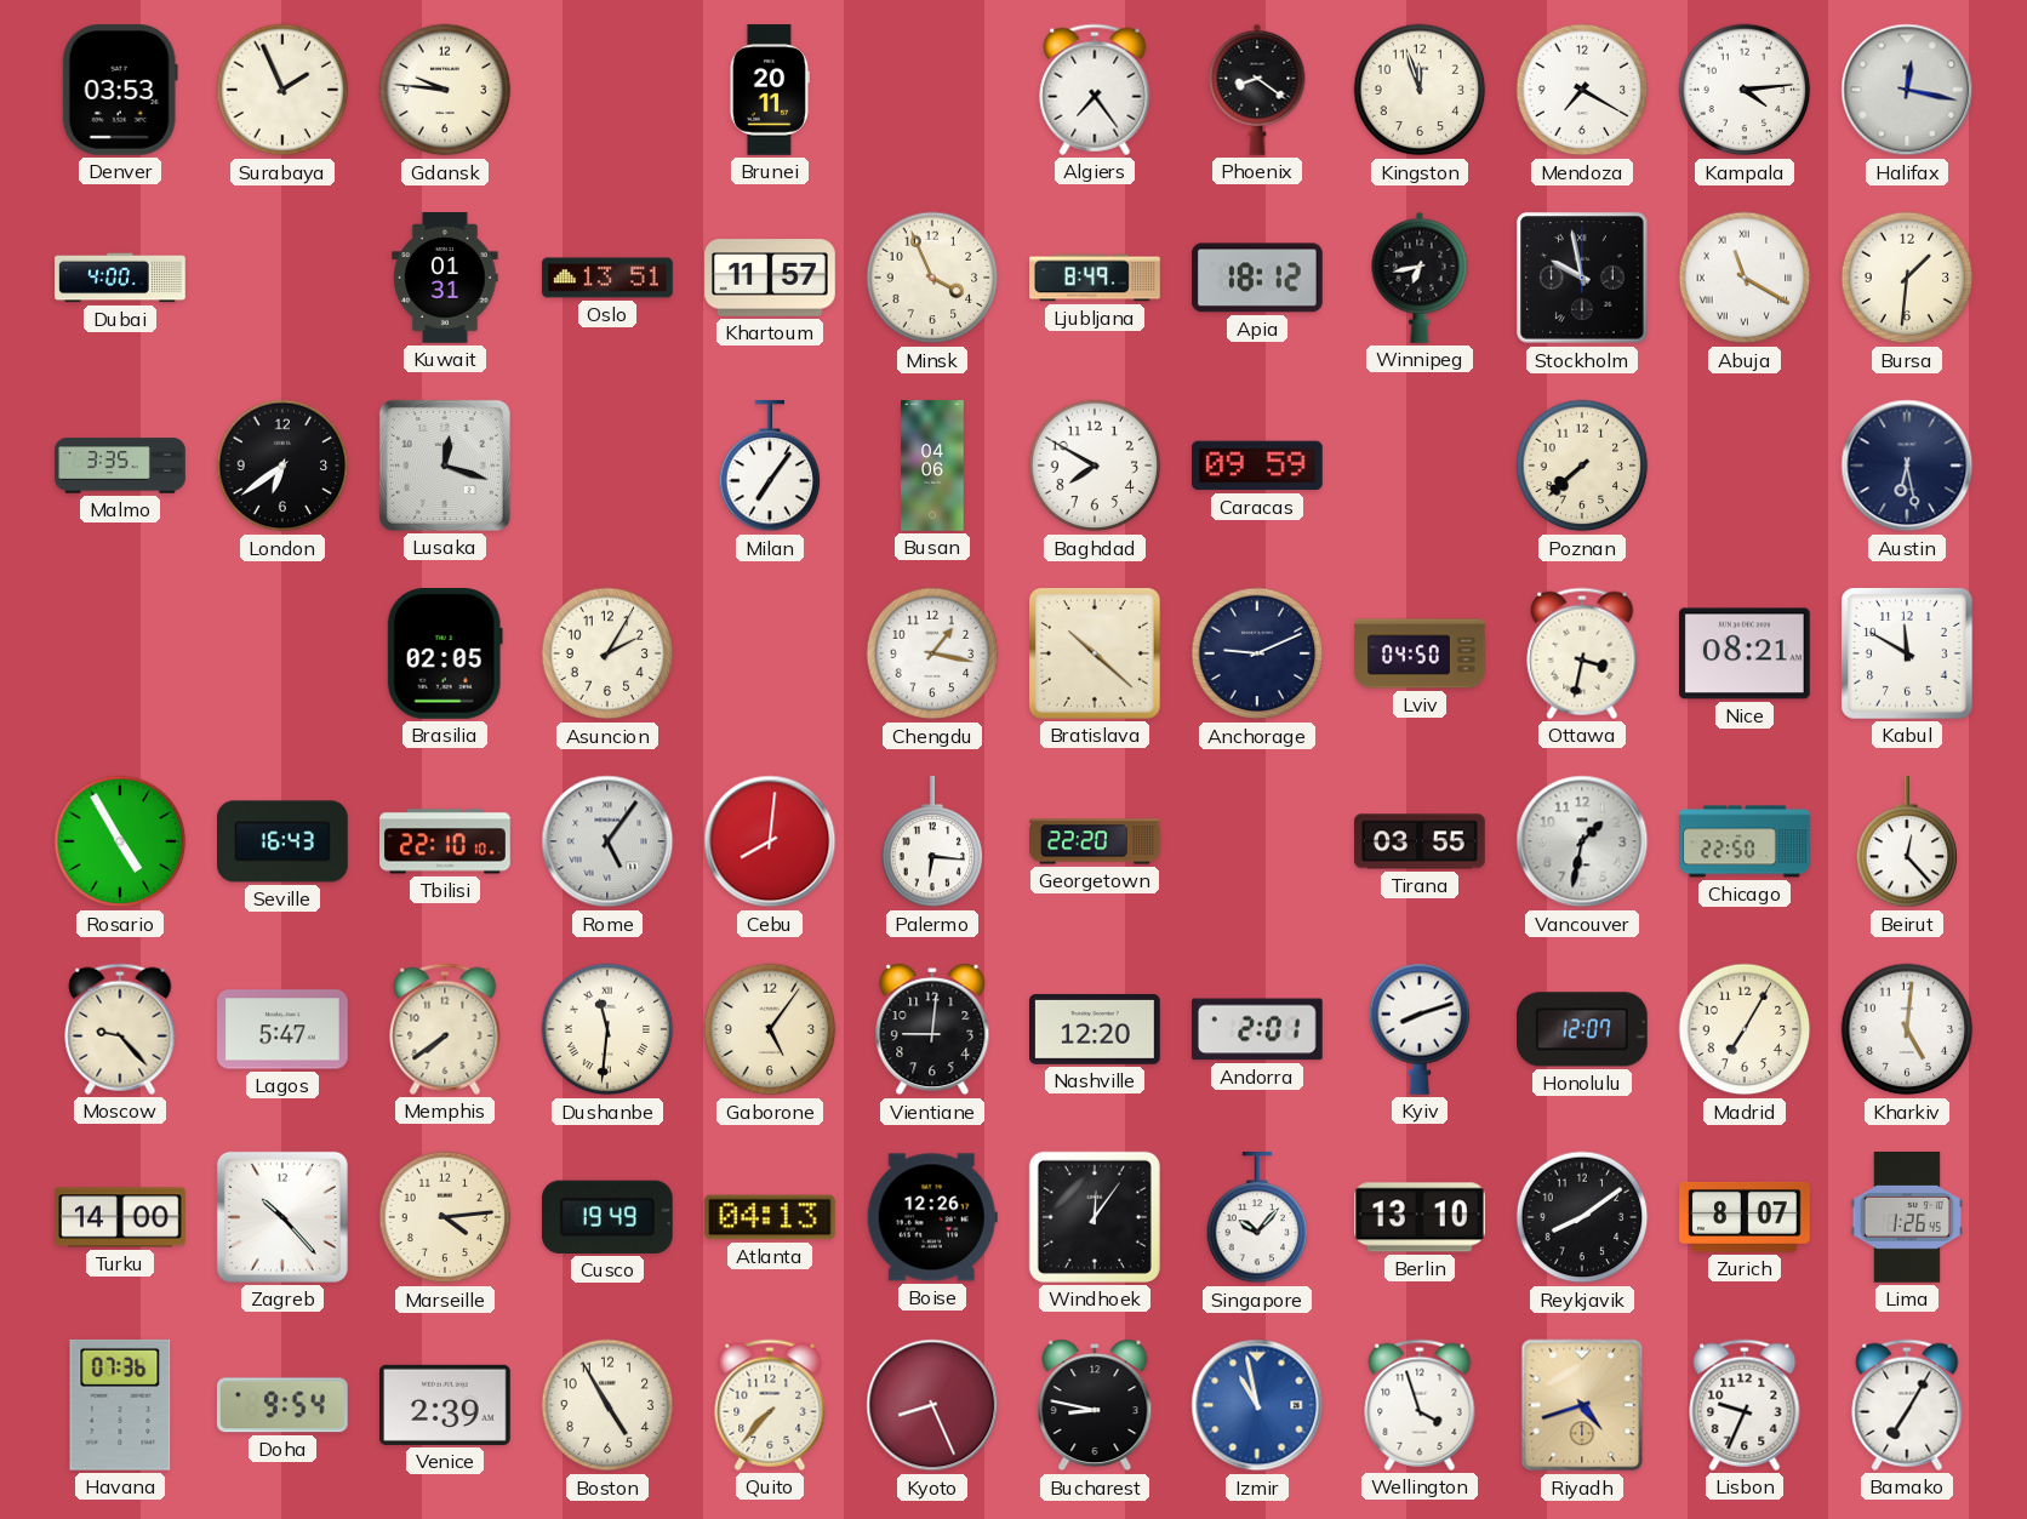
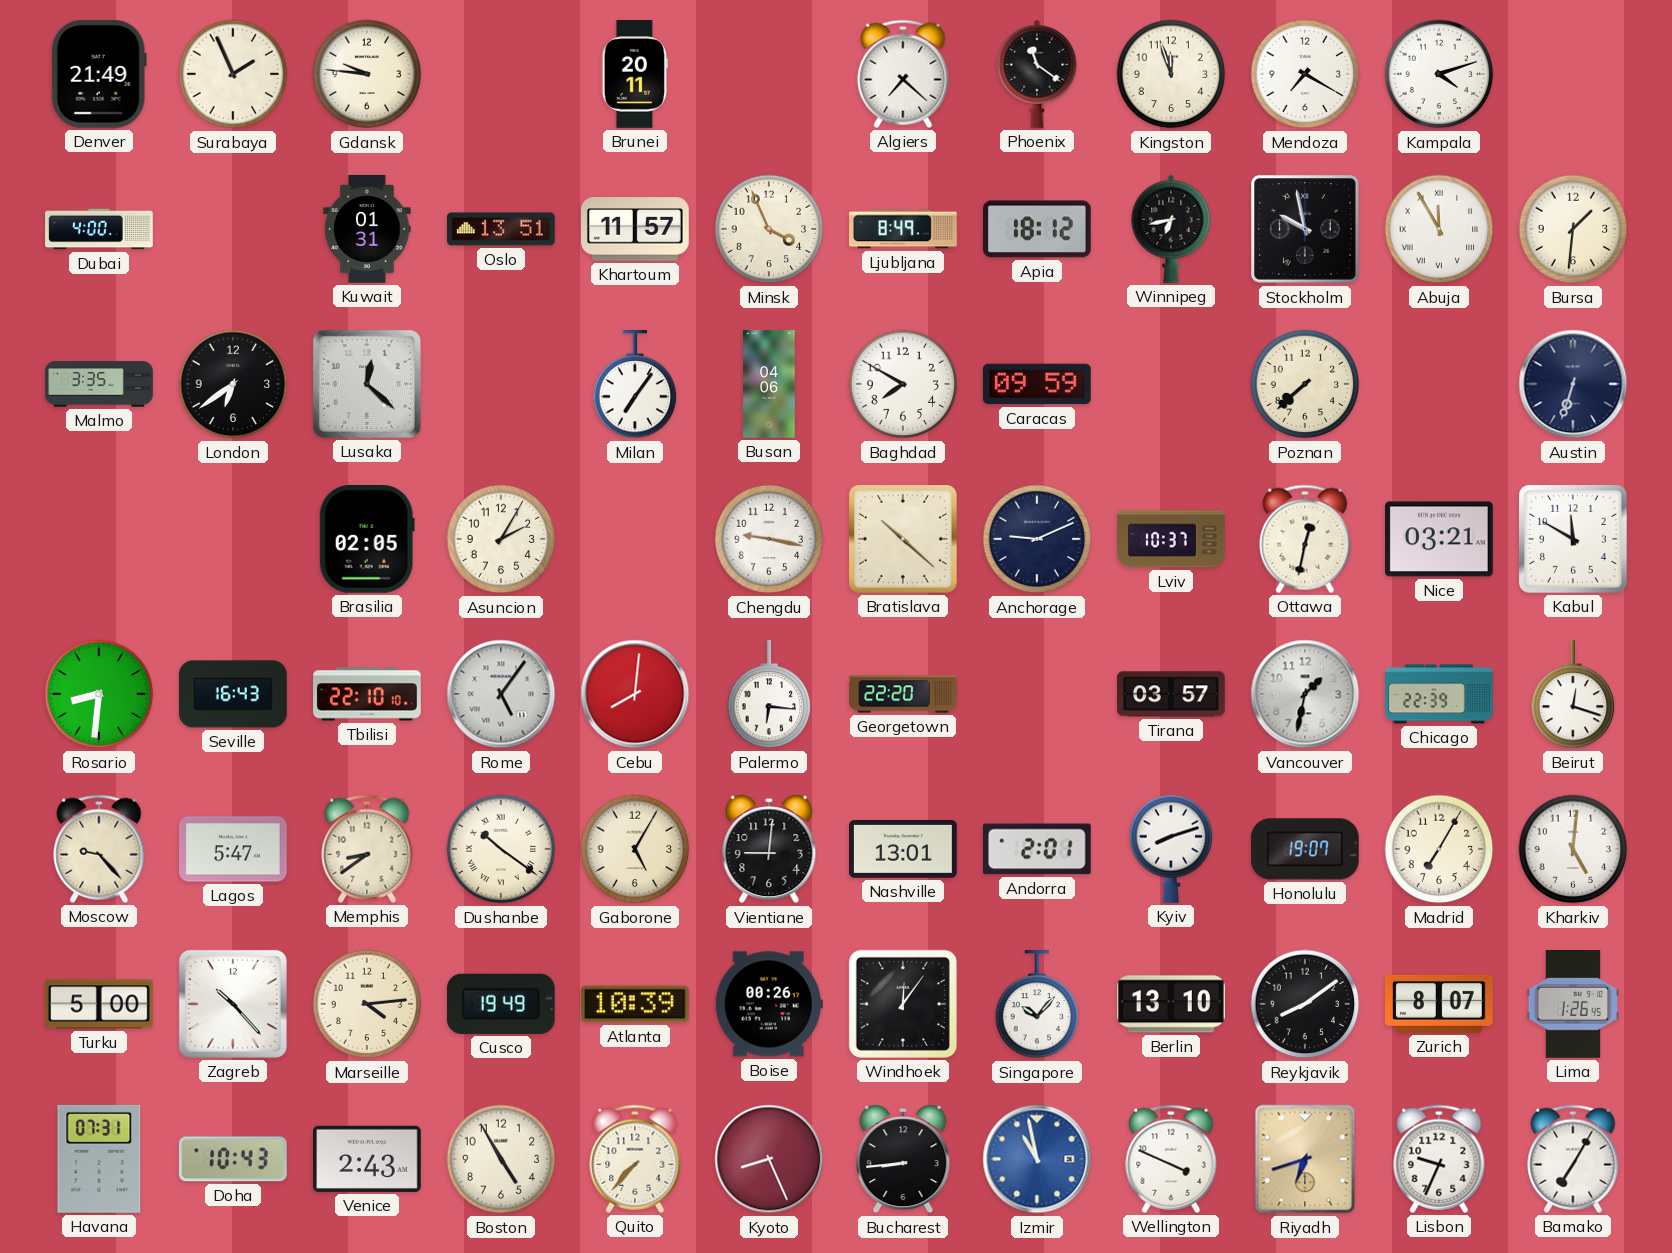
Denver: 03:53 -> 21:49 (99, 75)
Algiers: 7:24 -> 7:22 (903, 74)
Phoenix: 8:21 -> 11:21 (1037, 74)
Kampala: 4:14 -> 4:12 (1439, 74)
Halifax: 12:17 -> none (1907, 90)
Abuja: 11:20 -> 11:55 (1439, 229)
Lusaka: 12:18 -> 12:22 (367, 384)
Austin: 6:28 -> 6:33 (1573, 384)
Chengdu: 1:17 -> 9:17 (769, 539)
Lviv: 04:50 -> 10:37 (1171, 539)
Ottawa: 3:32 -> 12:32 (1305, 539)
Nice: 08:21 -> 03:21 (1440, 539)
Rosario: 4:55 -> 8:31 (99, 694)
Tirana: 03:55 -> 03:57 (1172, 694)
Chicago: 22:50 -> 22:39 (1439, 694)
Beirut: 12:23 -> 12:18 (1573, 695)
Memphis: 7:39 -> 8:39 (367, 849)
Dushanbe: 11:31 -> 10:21 (501, 849)
Gaborone: 5:06 -> 5:05 (635, 849)
Nashville: 12:20 -> 13:01 (904, 849)
Honolulu: 12:07 -> 19:07 (1306, 849)
Turku: 14:00 -> 5:00 (100, 1004)
Atlanta: 04:13 -> 10:39 (636, 1004)
Boise: 12:26 -> 00:26 (769, 1004)
Havana: 07:36 -> 07:31 (99, 1159)
Doha: 9:54 -> 10:43 (233, 1159)
Venice: 2:39 -> 2:43 (368, 1159)
Bucharest: 8:47 -> 8:44 (903, 1159)
Wellington: 3:57 -> 3:49 (1171, 1159)
Riyadh: 4:42 -> 6:42 (1305, 1159)
